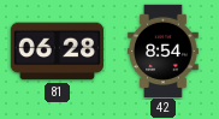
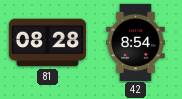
81: 06:28 -> 08:28 (47, 43)
